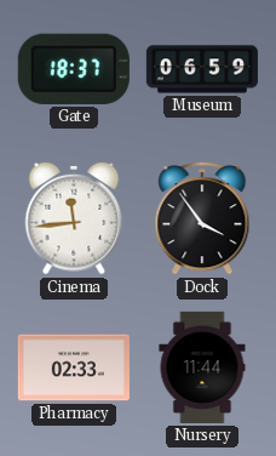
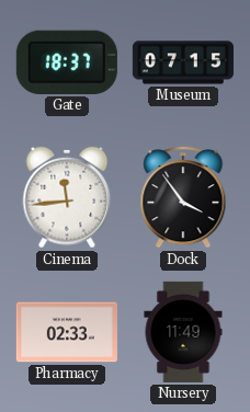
Museum: 06:59 -> 07:15 (183, 62)
Nursery: 11:44 -> 11:49 (183, 332)
